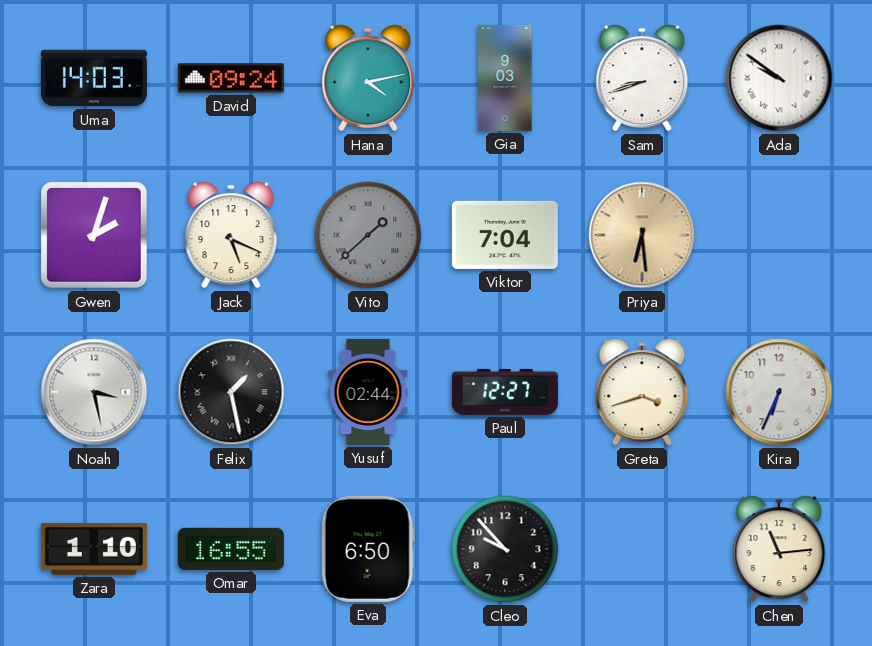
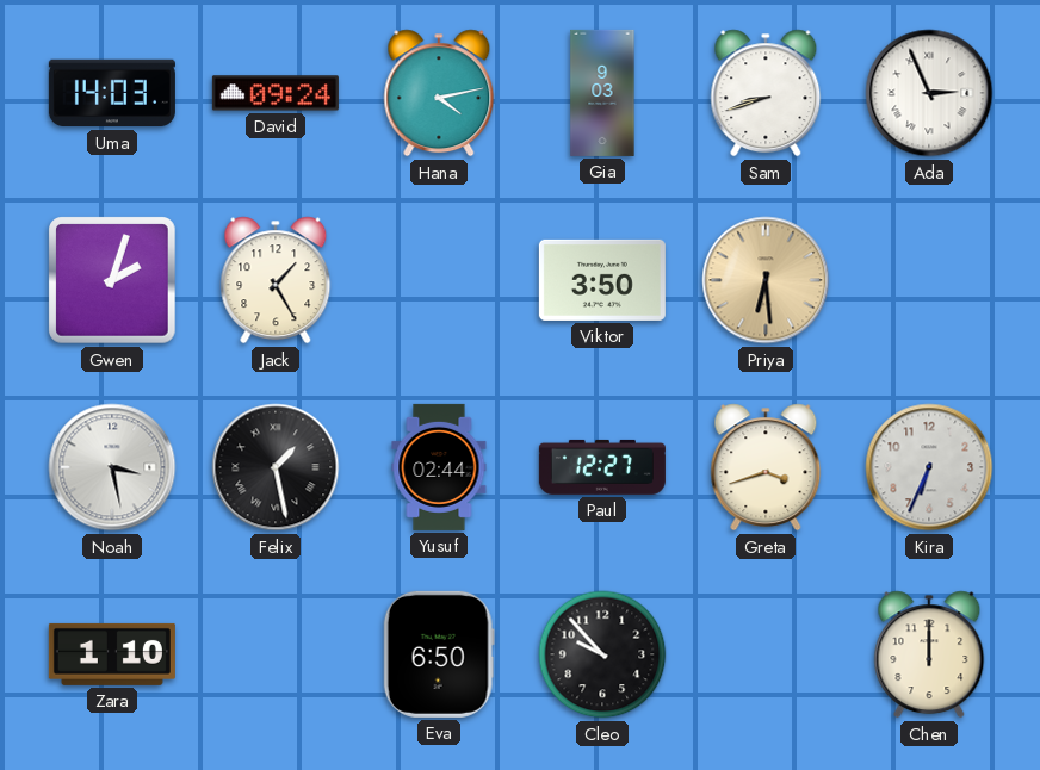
Ada: 9:51 -> 2:56 (929, 93)
Jack: 5:19 -> 1:25 (276, 280)
Vito: 1:38 -> none (368, 235)
Viktor: 7:04 -> 3:50 (602, 280)
Omar: 16:55 -> none (231, 549)
Chen: 11:14 -> 12:00 (929, 654)
